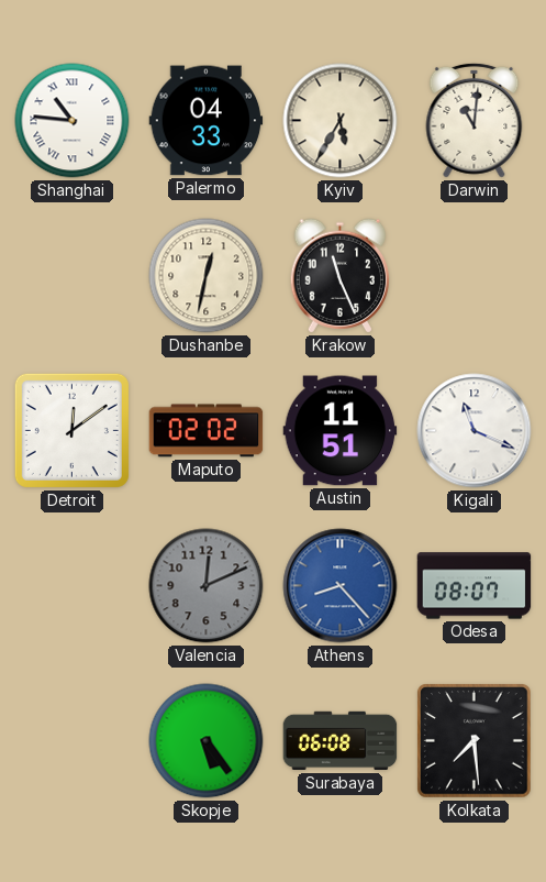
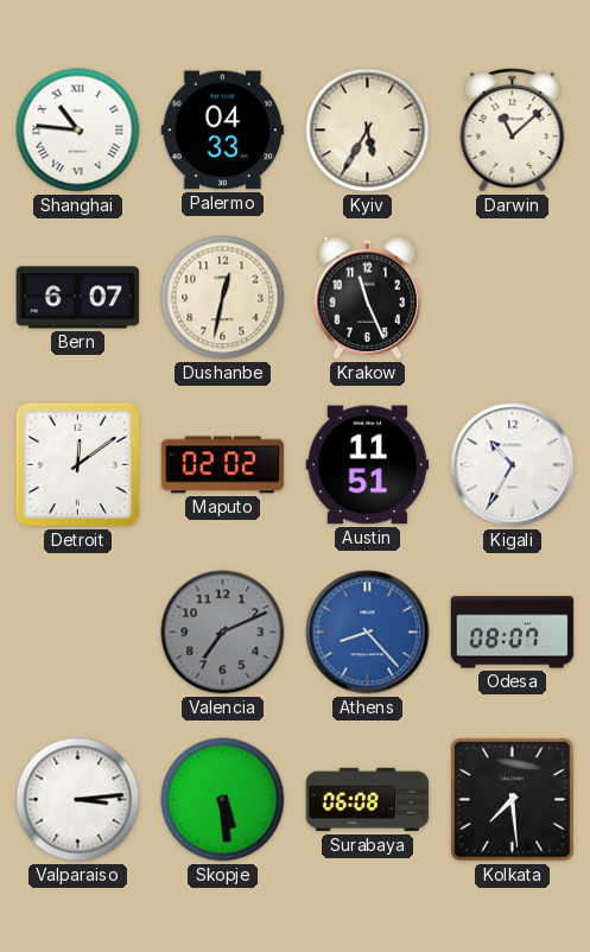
Darwin: 11:01 -> 11:08 (513, 129)
Bern: none -> 6:07 (78, 298)
Kigali: 11:19 -> 10:35 (513, 465)
Valencia: 12:11 -> 7:11 (223, 633)
Valparaiso: none -> 3:14 (78, 800)
Skopje: 5:24 -> 5:29 (223, 800)
